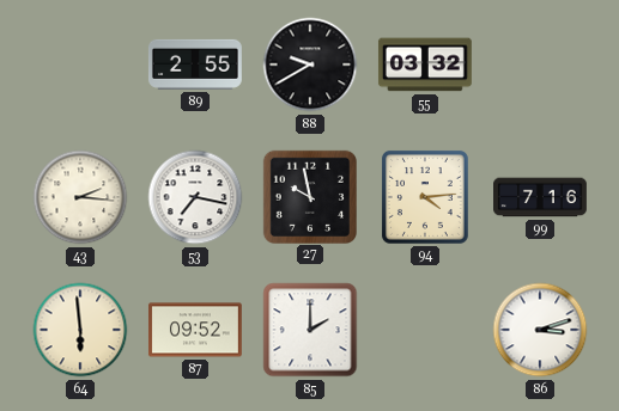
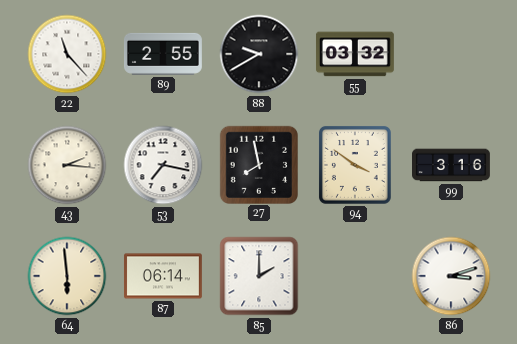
22: none -> 11:23 (67, 54)
27: 9:58 -> 7:58 (258, 164)
94: 4:14 -> 3:51 (355, 165)
99: 7:16 -> 3:16 (452, 165)
87: 09:52 -> 06:14 (163, 276)
